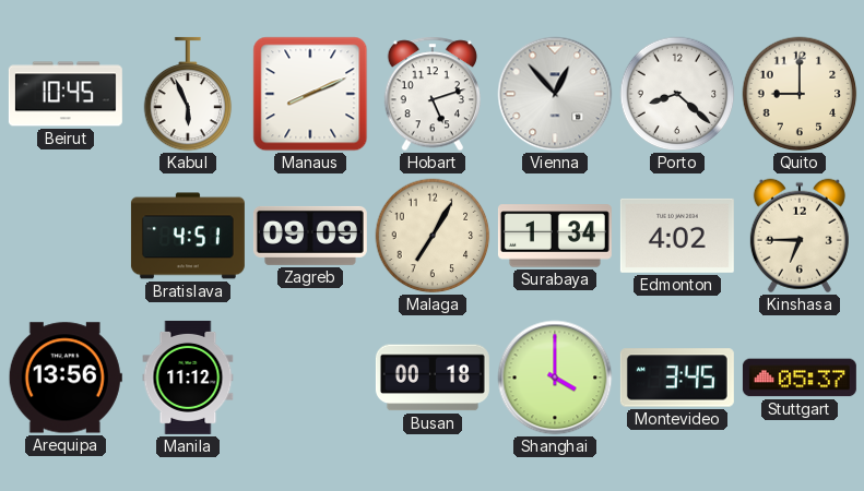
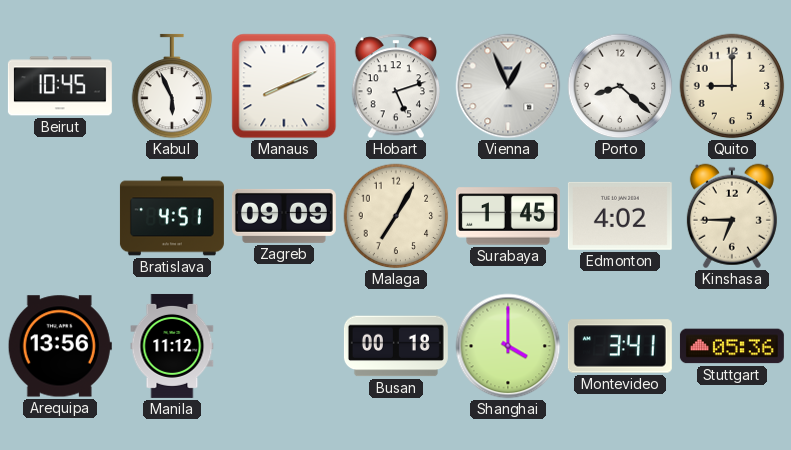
Vienna: 12:53 -> 12:56 (508, 86)
Surabaya: 1:34 -> 1:45 (508, 216)
Montevideo: 3:45 -> 3:41 (620, 346)
Stuttgart: 05:37 -> 05:36 (732, 346)
